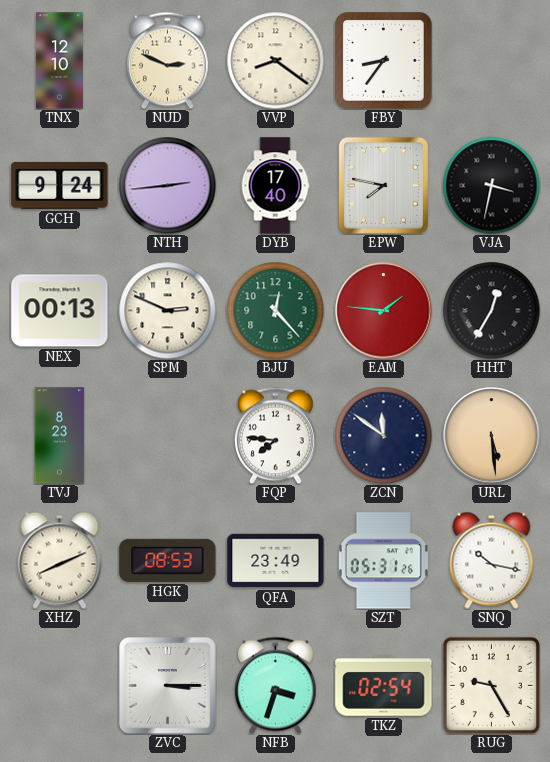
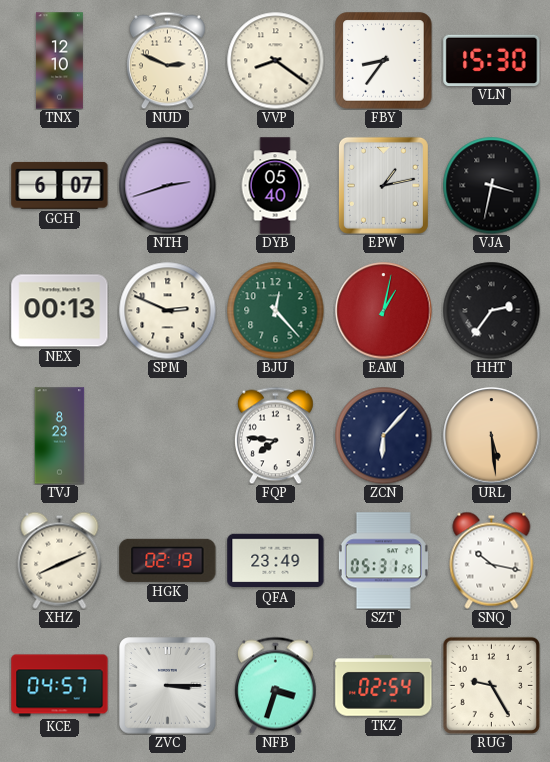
VLN: none -> 15:30 (492, 60)
GCH: 9:24 -> 6:07 (60, 185)
NTH: 2:44 -> 2:42 (167, 185)
DYB: 17:40 -> 05:40 (275, 186)
EPW: 7:47 -> 1:13 (383, 185)
EAM: 1:46 -> 1:02 (384, 311)
HHT: 12:35 -> 2:36 (491, 310)
ZCN: 11:51 -> 6:07 (383, 435)
HGK: 08:53 -> 02:19 (168, 560)
KCE: none -> 04:57 (60, 686)
